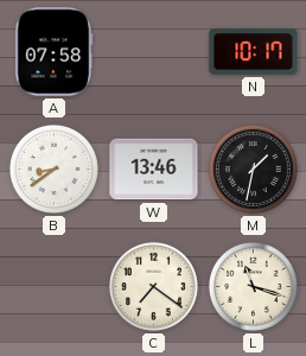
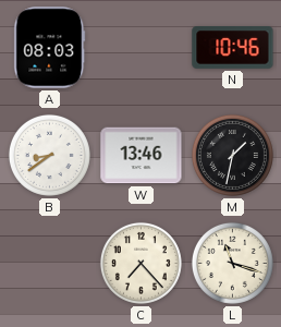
A: 07:58 -> 08:03 (50, 48)
N: 10:17 -> 10:46 (233, 48)
C: 7:21 -> 7:23 (140, 263)
